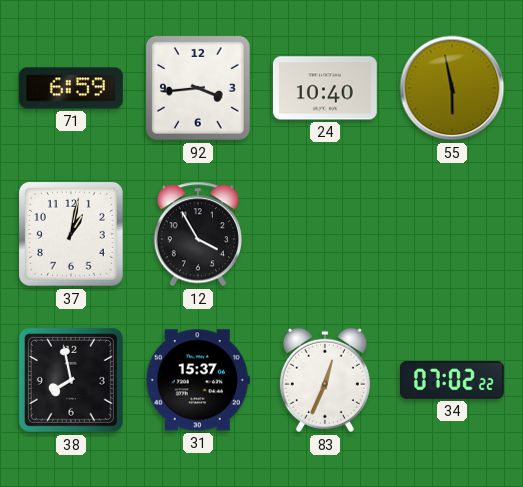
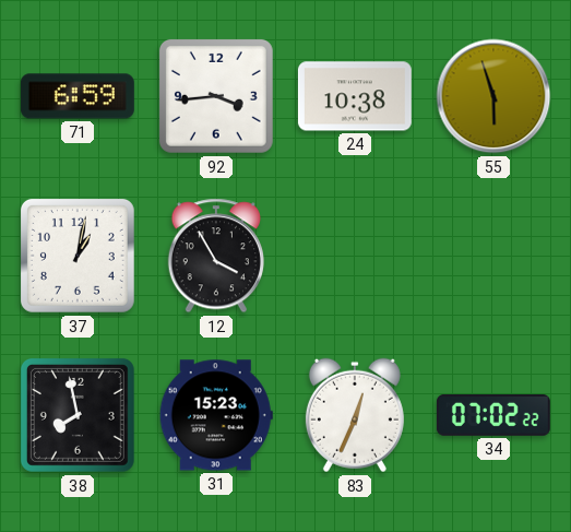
24: 10:40 -> 10:38 (355, 96)
55: 5:58 -> 5:57 (493, 96)
31: 15:37 -> 15:23 (216, 415)
